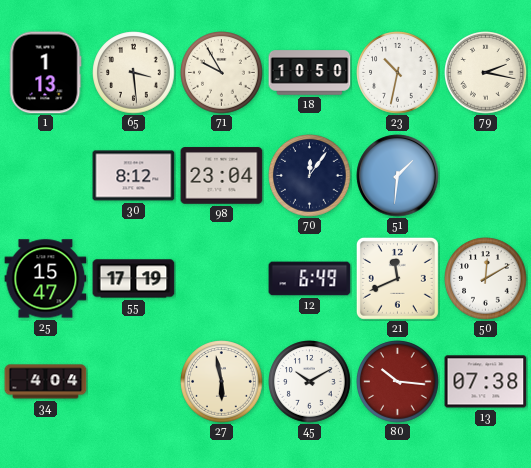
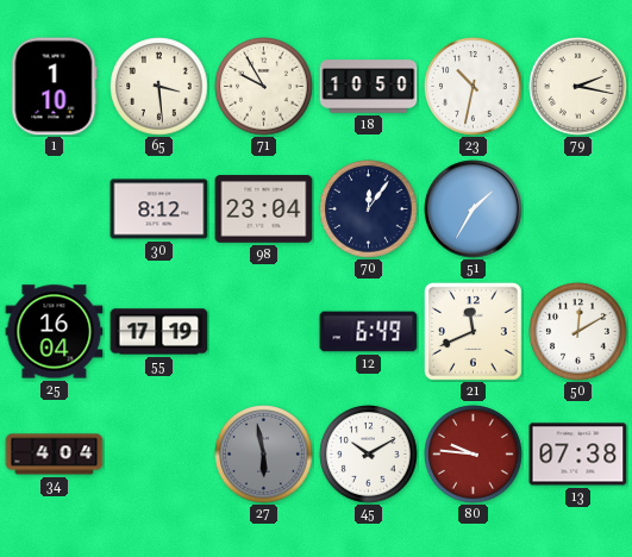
1: 1:13 -> 1:10 (55, 87)
51: 1:31 -> 1:35 (474, 209)
25: 15:47 -> 16:04 (55, 332)
27 dial: cream -> grey (264, 455)
80: 10:16 -> 9:46 (474, 455)
